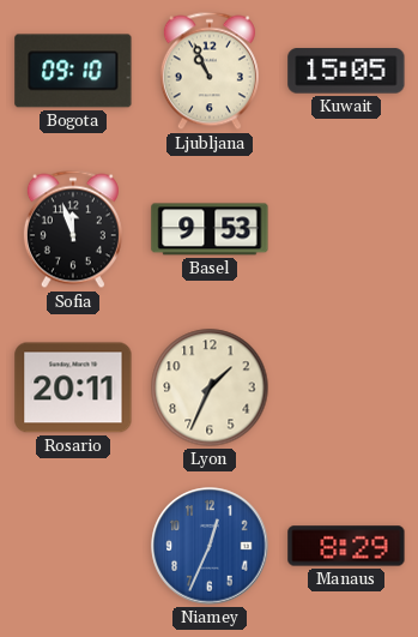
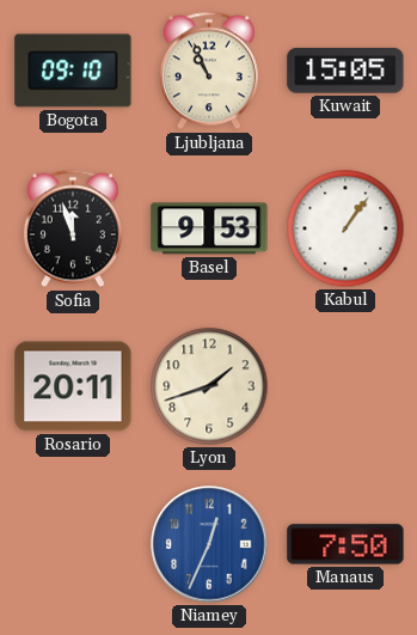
Kabul: none -> 1:06 (345, 228)
Lyon: 1:34 -> 1:42 (209, 386)
Manaus: 8:29 -> 7:50 (345, 544)
